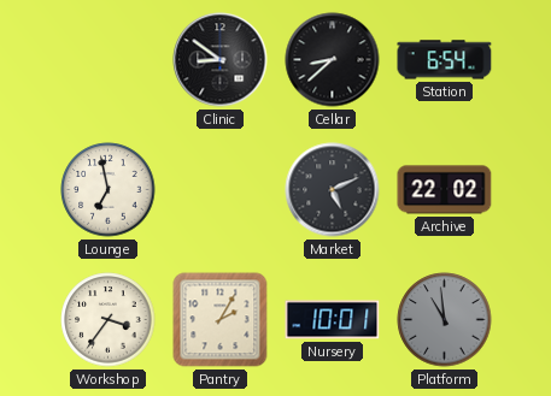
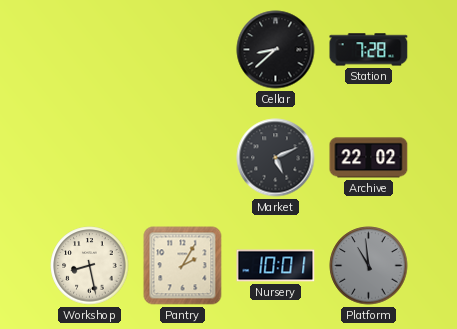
Clinic: 8:51 -> none (221, 60)
Station: 6:54 -> 7:28 (369, 50)
Lounge: 6:58 -> none (109, 190)
Workshop: 3:36 -> 8:28 (90, 266)
